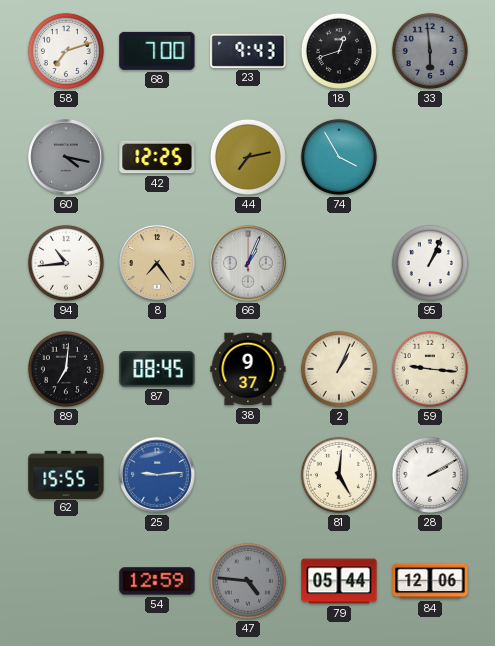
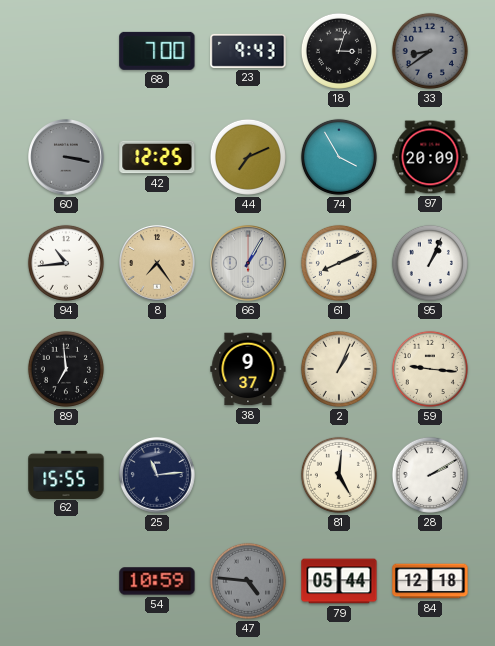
58: 7:12 -> none (66, 51)
18: 12:42 -> 3:03 (339, 51)
33: 5:59 -> 8:39 (430, 51)
60: 4:17 -> 3:17 (66, 157)
44: 7:13 -> 7:11 (248, 157)
97: none -> 20:09 (430, 157)
66: 1:04 -> 1:05 (248, 263)
61: none -> 8:11 (339, 263)
89: 7:01 -> 6:59 (66, 369)
87: 08:45 -> none (157, 369)
25: 9:14 -> 11:14 (157, 475)
25 dial: blue -> navy (157, 475)
54: 12:59 -> 10:59 (157, 581)
84: 12:06 -> 12:18 (430, 581)
